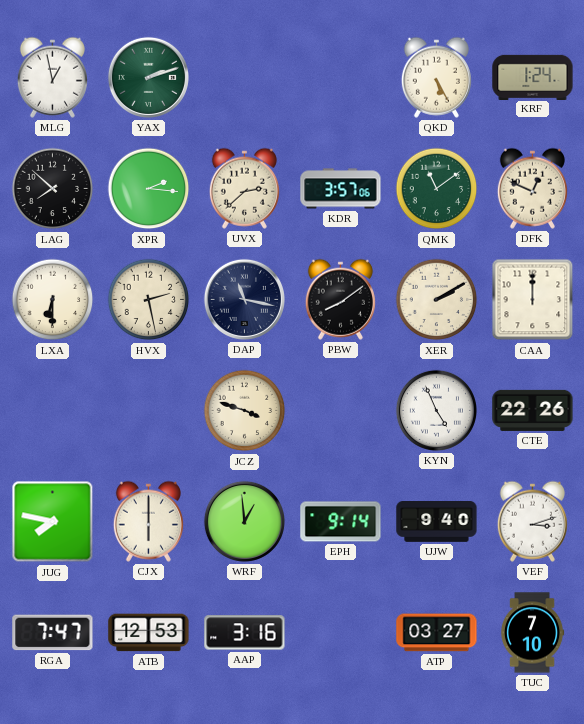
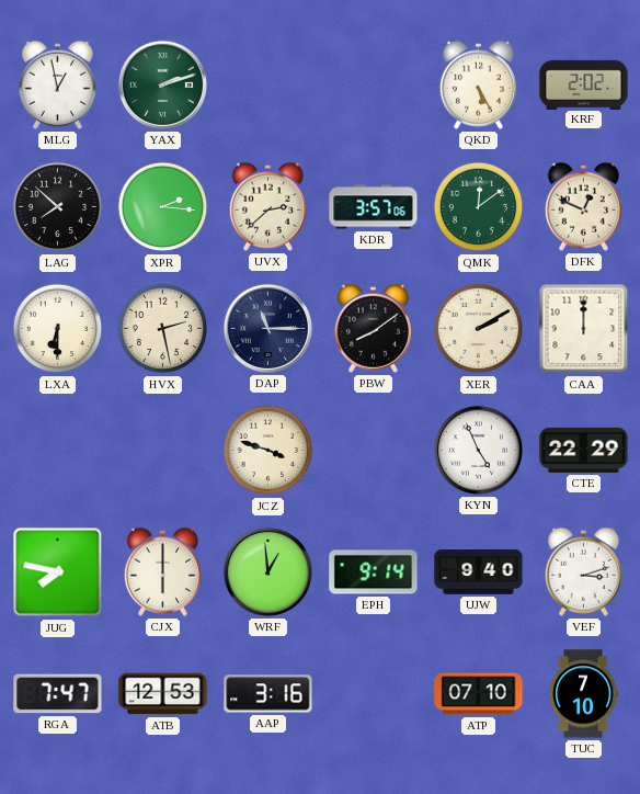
KRF: 1:24 -> 2:02 (584, 84)
QMK: 11:09 -> 12:09 (479, 207)
DAP: 11:17 -> 11:15 (267, 328)
CTE: 22:26 -> 22:29 (584, 450)
ATP: 03:27 -> 07:10 (479, 694)
